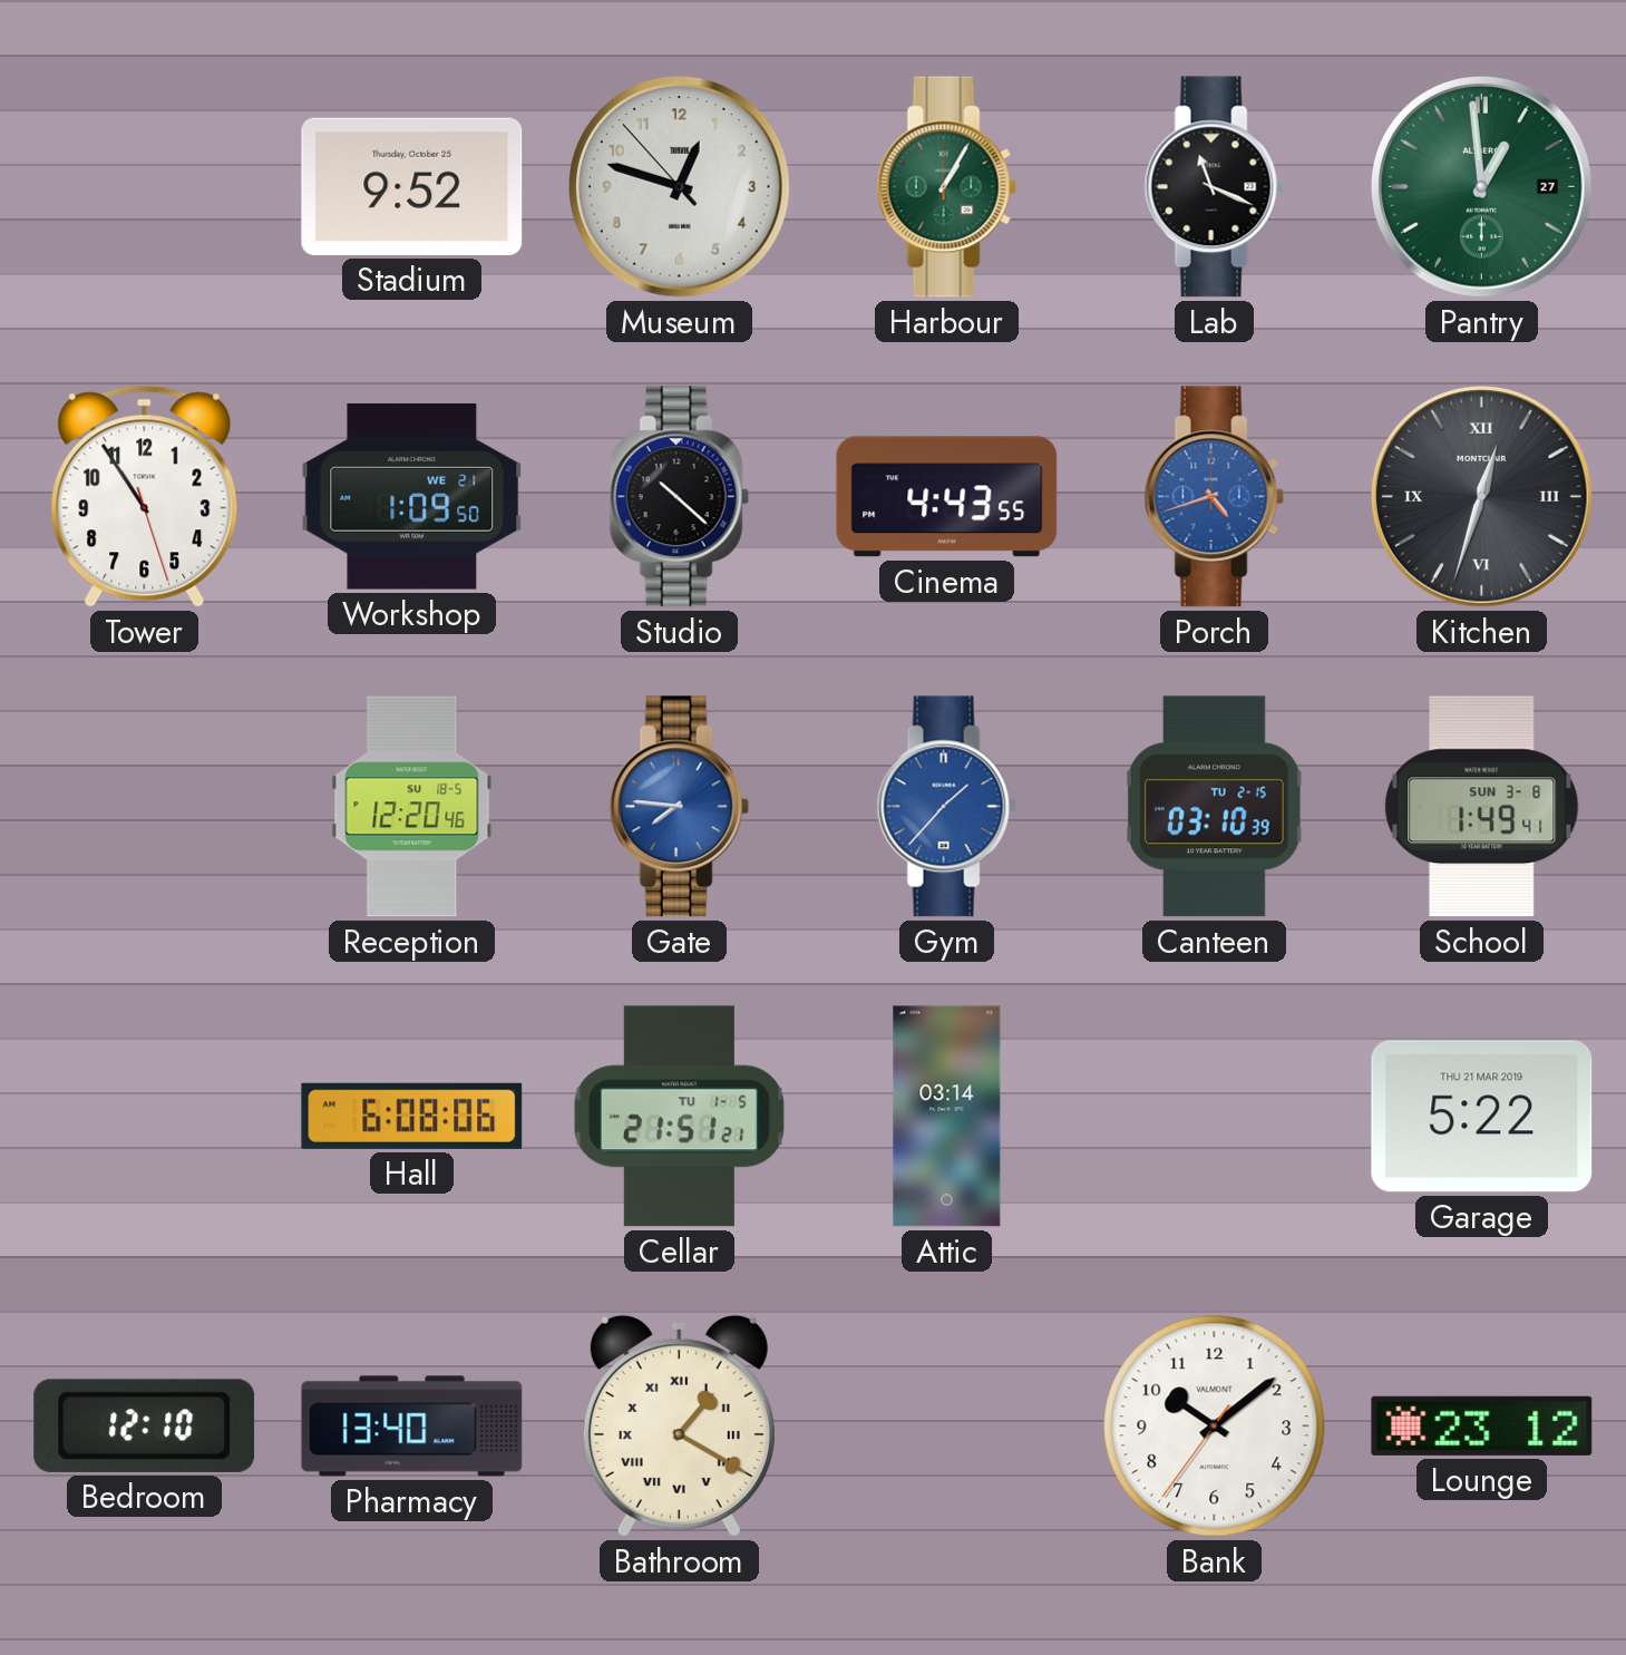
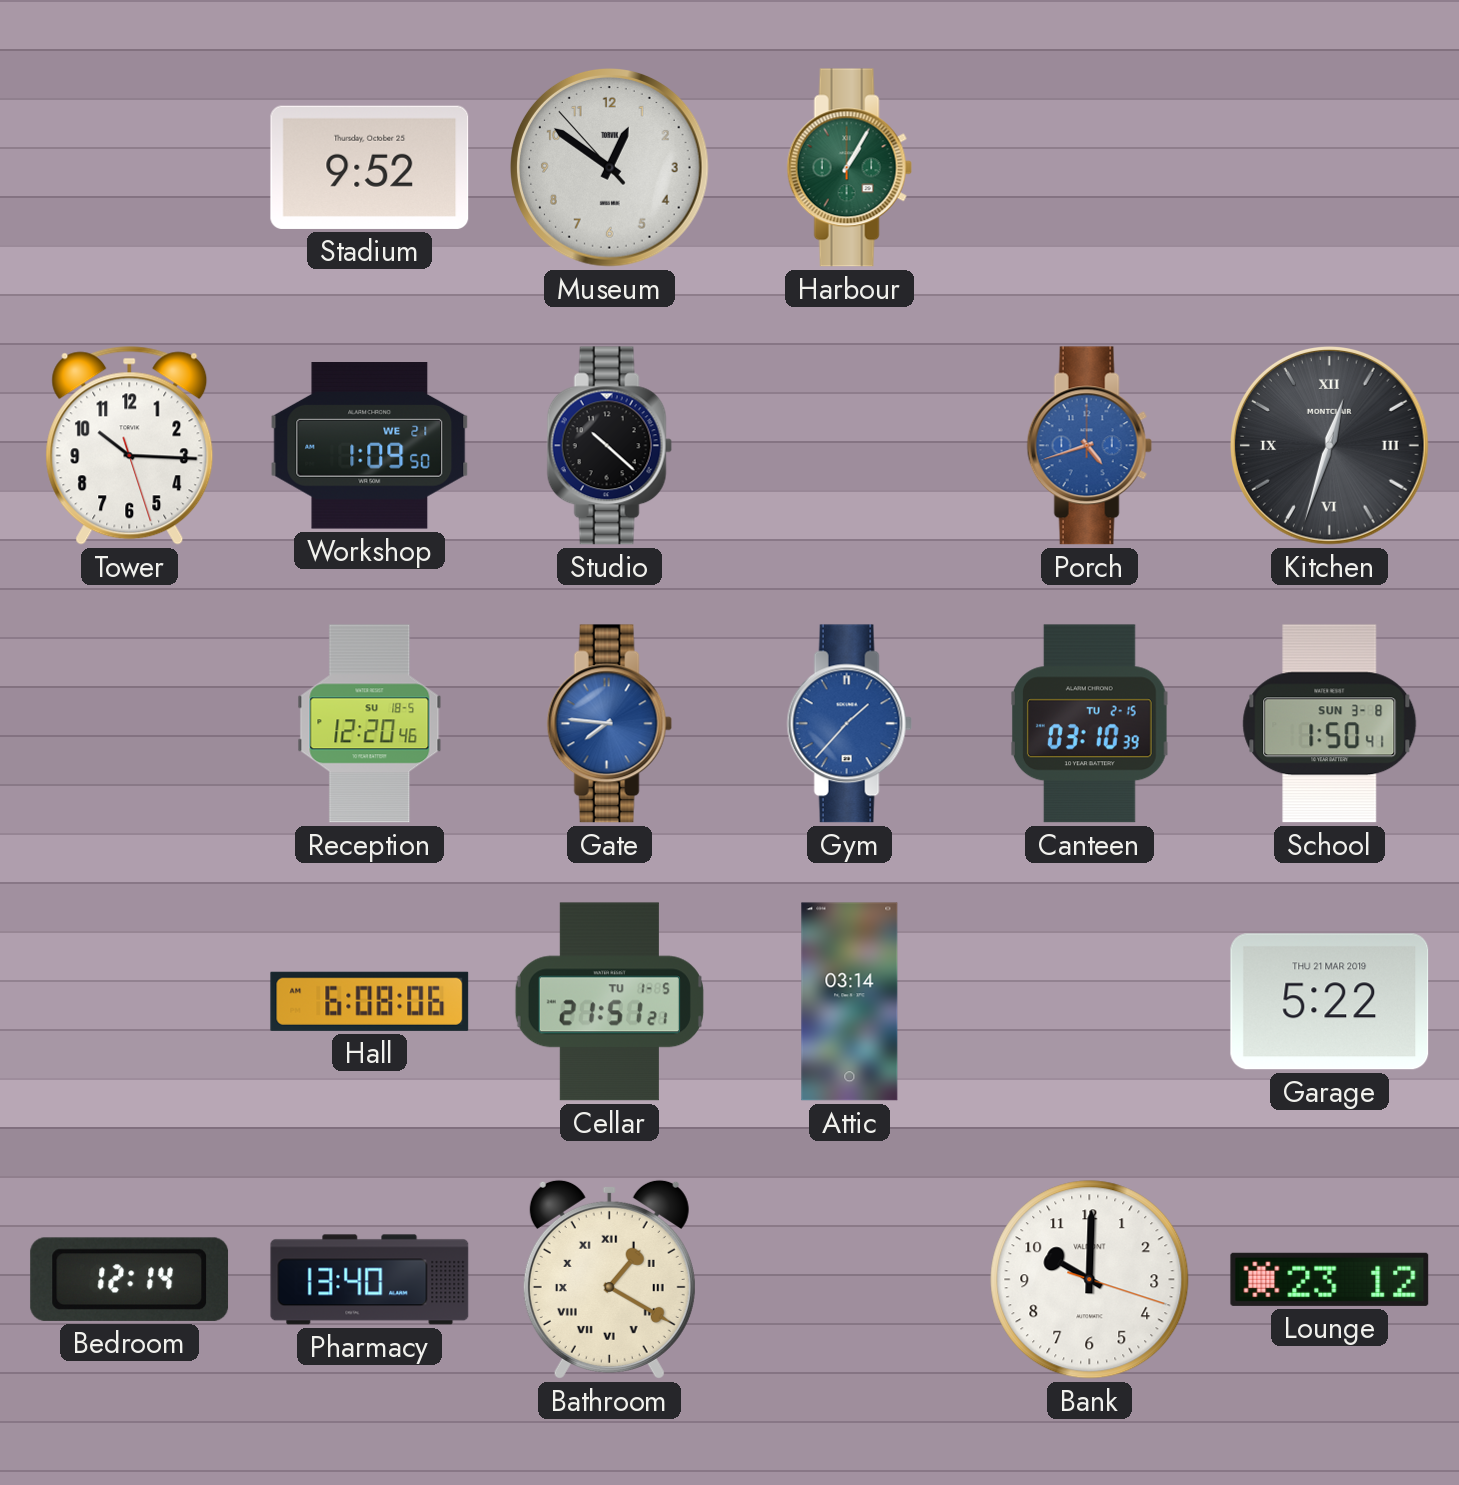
Museum: 12:47 -> 12:50 (610, 168)
Lab: 11:19 -> none (1214, 187)
Pantry: 12:59 -> none (1482, 187)
Tower: 10:54 -> 10:15 (130, 445)
Cinema: 4:43 -> none (947, 497)
School: 1:49 -> 1:50 (1330, 724)
Bedroom: 12:10 -> 12:14 (130, 1279)
Bank: 10:08 -> 10:00 (1090, 1280)
